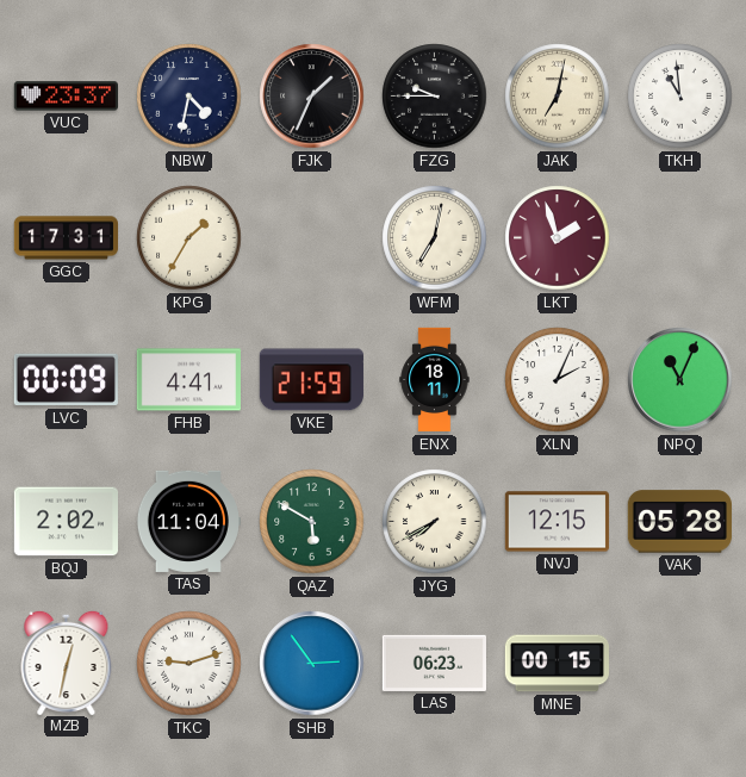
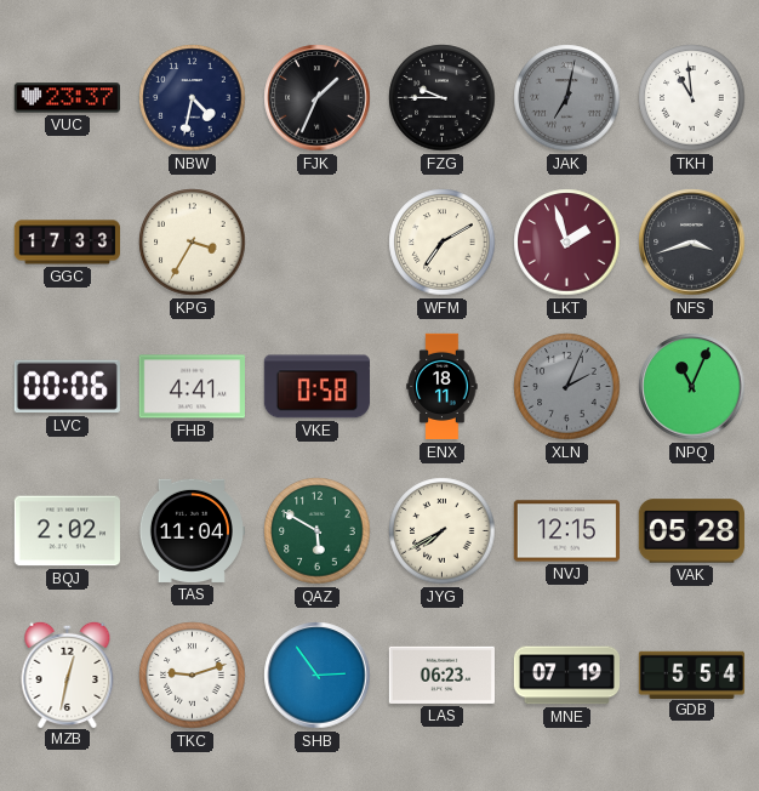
JAK dial: cream -> grey (567, 98)
GGC: 17:31 -> 17:33 (67, 243)
KPG: 1:35 -> 3:35 (193, 243)
WFM: 7:02 -> 7:10 (443, 243)
NFS: none -> 3:42 (692, 243)
LVC: 00:09 -> 00:06 (67, 387)
VKE: 21:59 -> 0:58 (316, 387)
XLN dial: white -> grey (567, 387)
MNE: 00:15 -> 07:19 (566, 676)
GDB: none -> 5:54 (691, 675)
